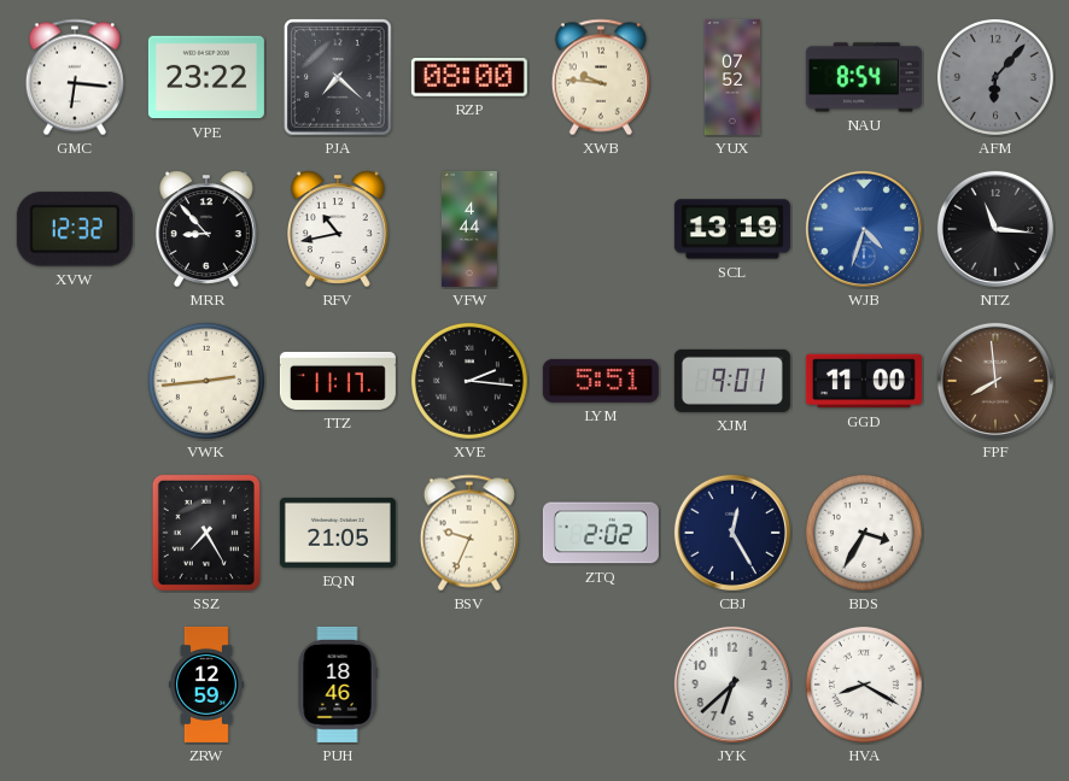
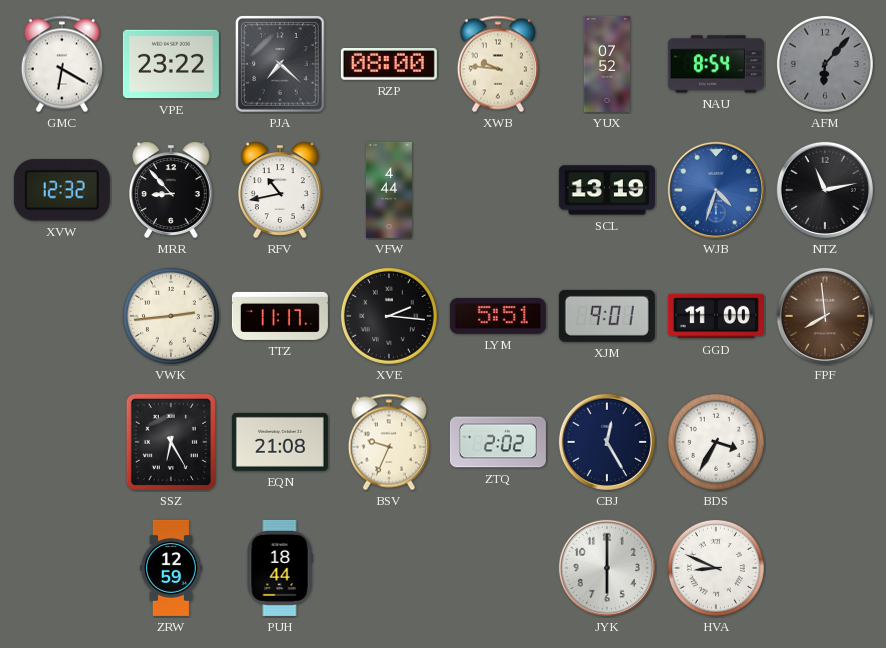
GMC: 6:16 -> 6:20 (62, 64)
NTZ: 11:16 -> 11:13 (825, 190)
SSZ: 7:25 -> 6:25 (171, 442)
EQN: 21:05 -> 21:08 (280, 442)
PUH: 18:46 -> 18:44 (280, 568)
JYK: 6:38 -> 6:00 (607, 568)
HVA: 8:20 -> 8:49 (716, 568)
